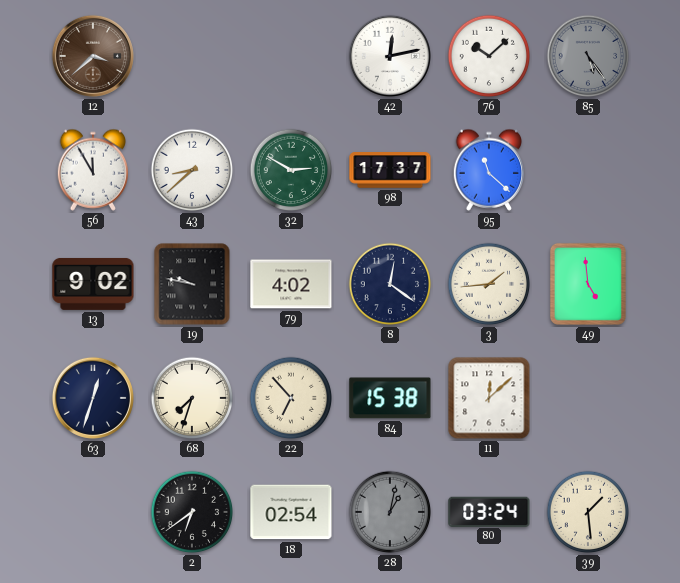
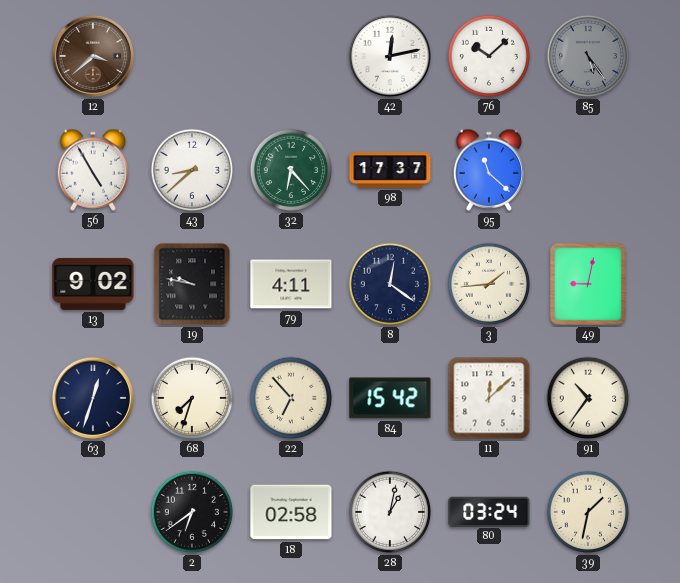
56: 11:55 -> 4:55 (92, 170)
32: 2:50 -> 6:23 (291, 170)
79: 4:02 -> 4:11 (291, 284)
49: 4:59 -> 9:02 (588, 284)
84: 15:38 -> 15:42 (390, 398)
91: none -> 10:36 (588, 398)
18: 02:54 -> 02:58 (291, 512)
28 dial: grey -> white (390, 512)
39: 1:29 -> 1:32 (588, 512)
